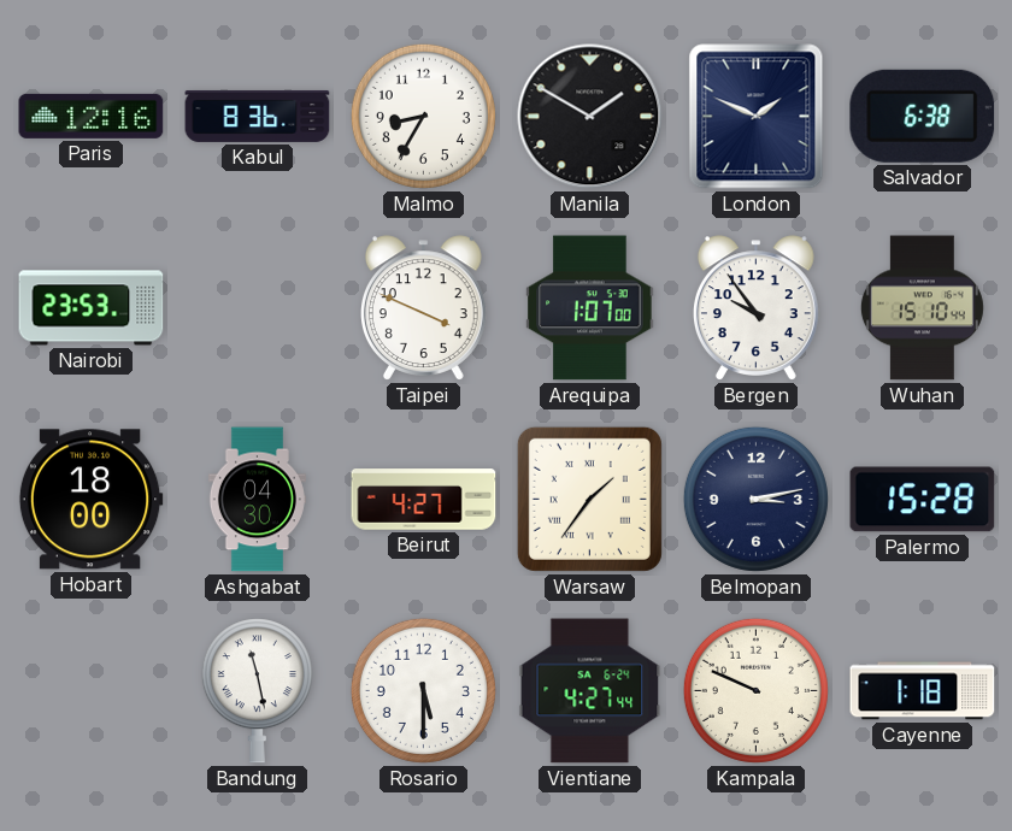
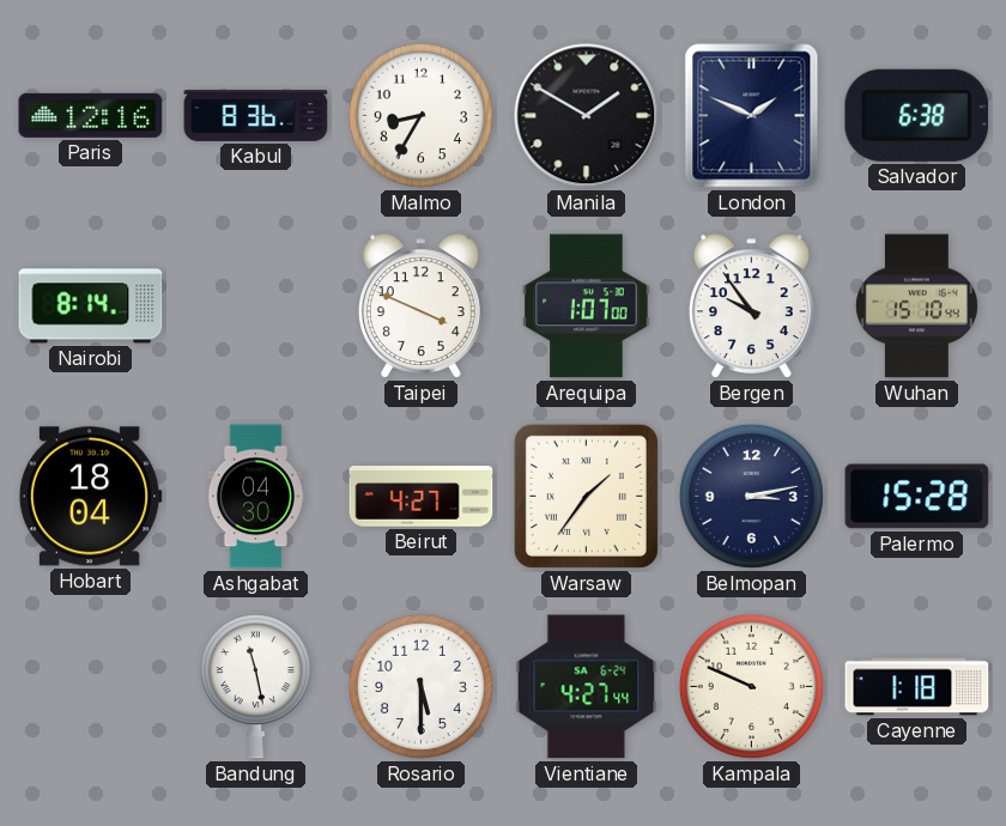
Nairobi: 23:53 -> 8:14 (91, 306)
Hobart: 18:00 -> 18:04 (90, 497)
